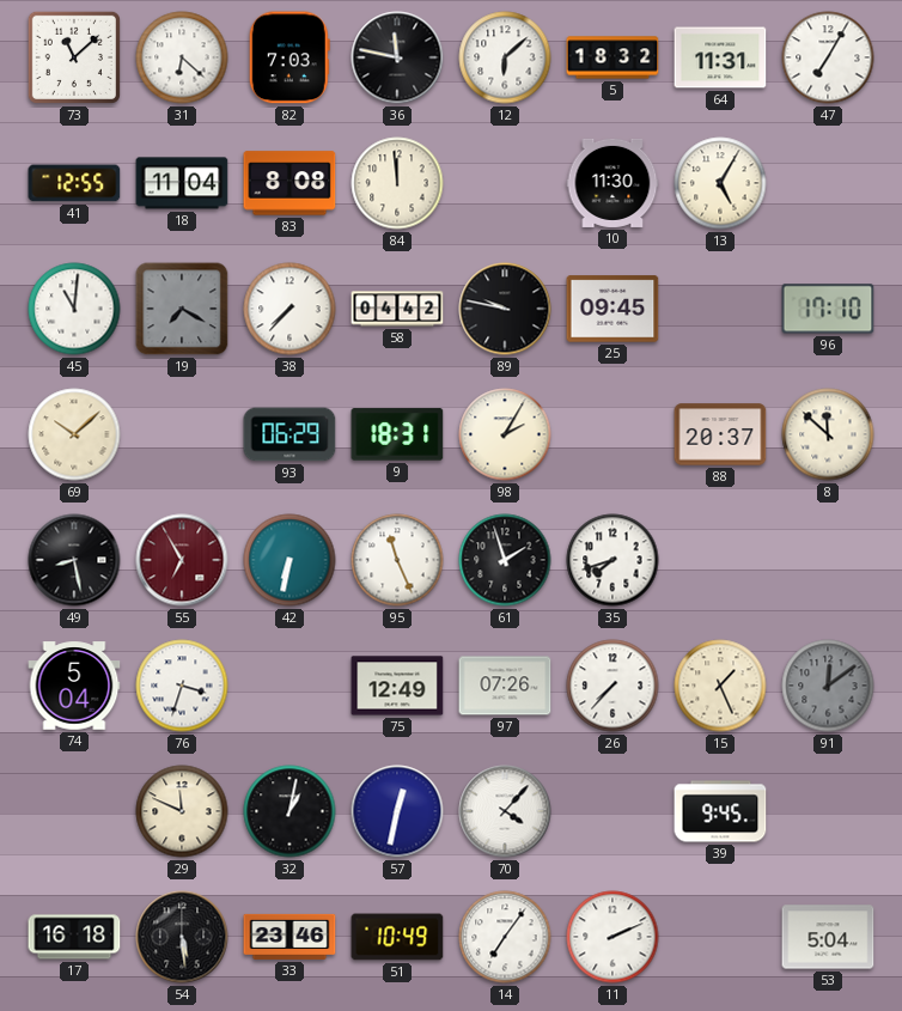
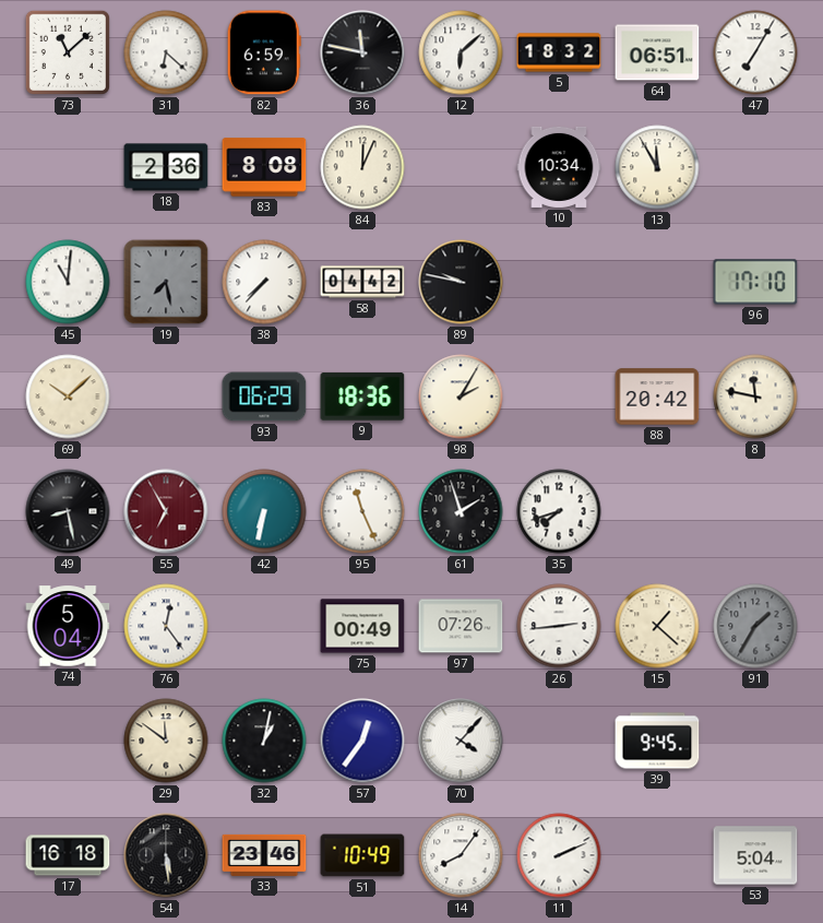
82: 7:03 -> 6:59 (264, 52)
64: 11:31 -> 06:51 (657, 52)
41: 12:55 -> none (74, 183)
18: 11:04 -> 2:36 (166, 167)
84: 11:59 -> 12:04 (362, 167)
10: 11:30 -> 10:34 (559, 167)
13: 5:05 -> 11:55 (657, 167)
19: 7:20 -> 7:28 (166, 282)
25: 09:45 -> none (612, 309)
9: 18:31 -> 18:36 (362, 397)
88: 20:37 -> 20:42 (657, 397)
8: 11:52 -> 11:47 (755, 397)
76: 3:33 -> 12:24 (166, 626)
75: 12:49 -> 00:49 (362, 626)
26: 7:37 -> 2:44 (559, 626)
15: 1:26 -> 1:22 (657, 626)
91: 12:09 -> 1:35 (755, 626)
29: 11:49 -> 11:51 (166, 741)
57: 12:32 -> 12:36 (362, 741)
14: 7:06 -> 8:06 (461, 855)
